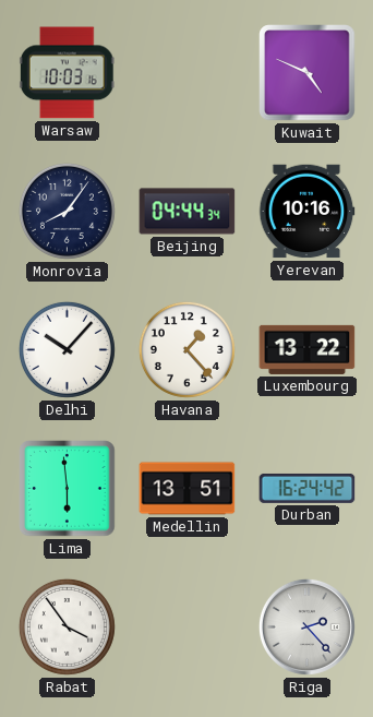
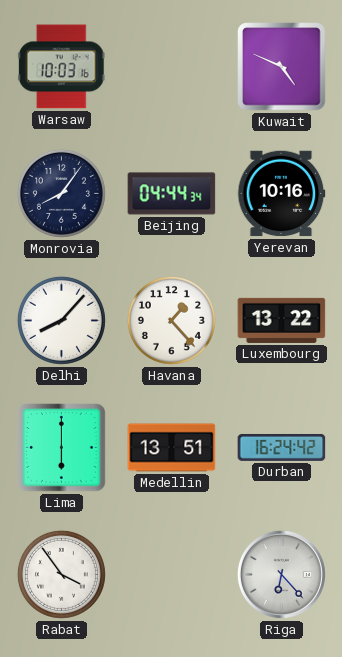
Delhi: 10:07 -> 8:07 (61, 320)
Lima: 5:59 -> 6:00 (62, 448)
Riga: 2:23 -> 6:23 (281, 574)
